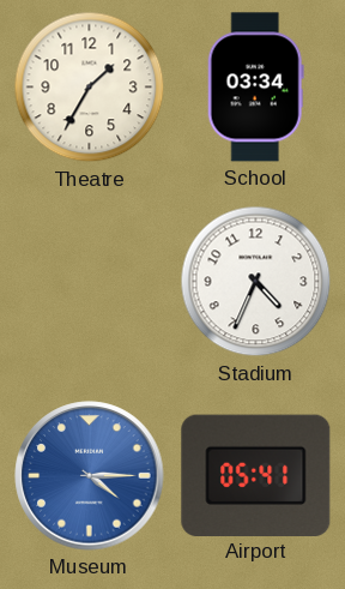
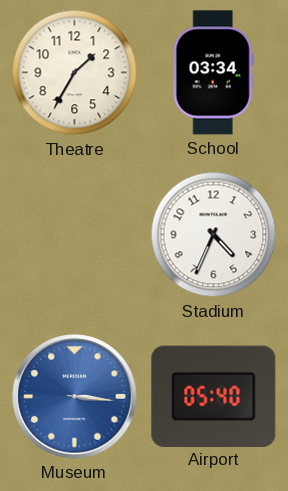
Museum: 4:15 -> 3:16 (75, 397)
Airport: 05:41 -> 05:40 (214, 396)
